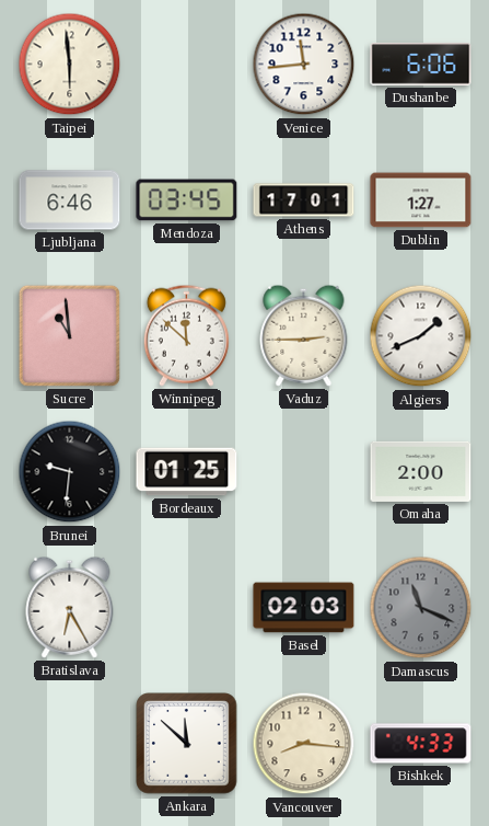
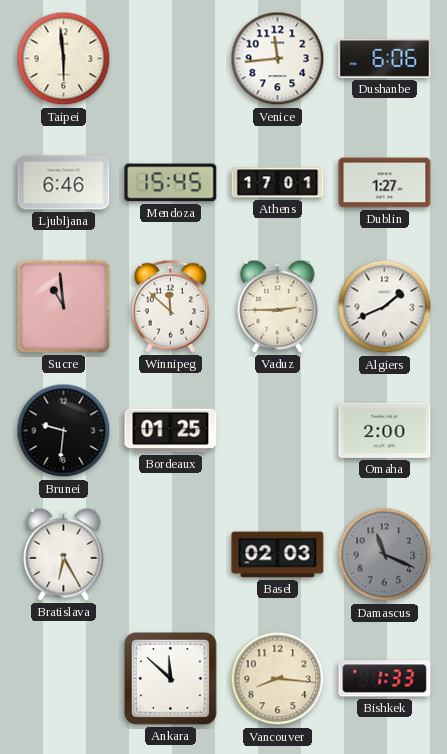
Mendoza: 03:45 -> 15:45 (171, 183)
Bishkek: 4:33 -> 1:33 (385, 679)
